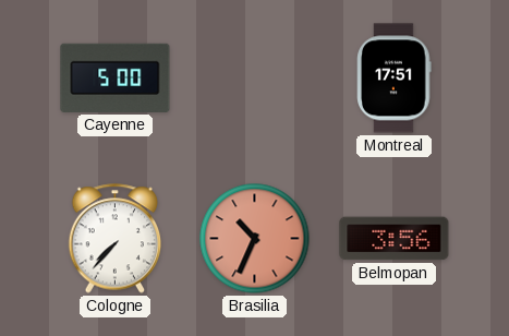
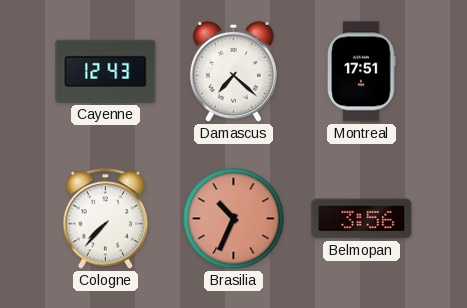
Cayenne: 5:00 -> 12:43 (106, 71)
Damascus: none -> 7:22 (233, 71)
